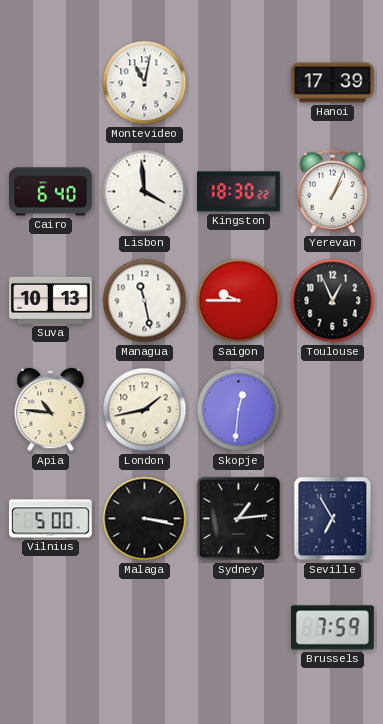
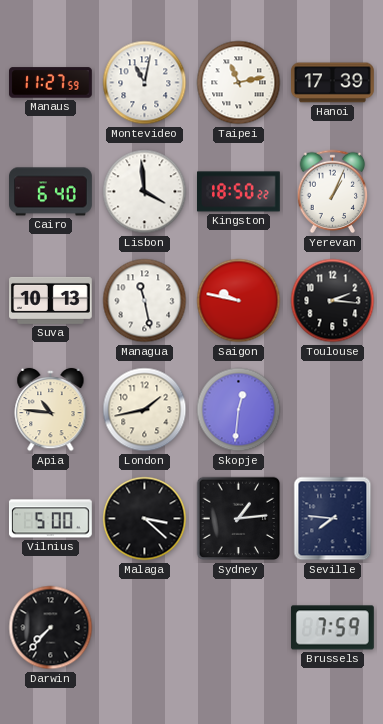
Manaus: none -> 11:27 (51, 83)
Taipei: none -> 11:13 (239, 83)
Kingston: 18:30 -> 18:50 (239, 192)
Saigon: 9:45 -> 9:47 (239, 301)
Toulouse: 12:56 -> 2:16 (333, 301)
Malaga: 3:17 -> 3:22 (145, 519)
Seville: 6:55 -> 7:46 (333, 519)
Darwin: none -> 7:37 (51, 628)
